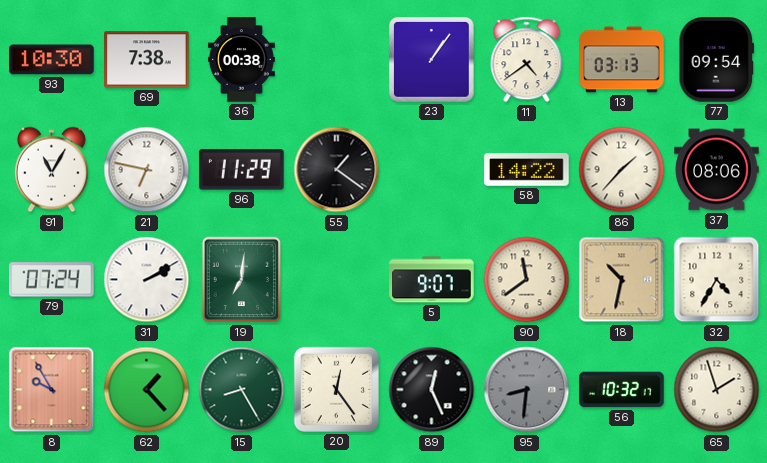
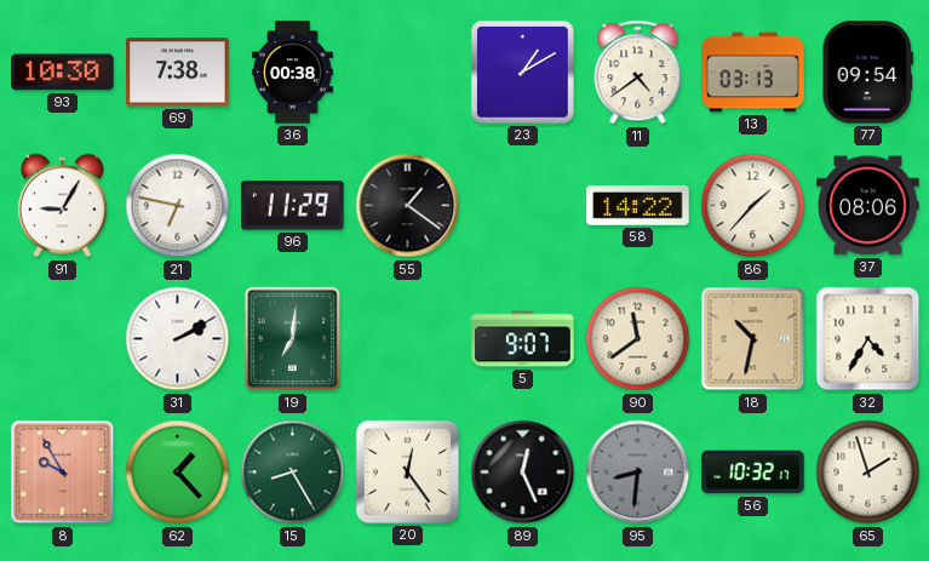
23: 1:06 -> 1:10 (523, 73)
91: 11:05 -> 9:05 (62, 206)
79: 07:24 -> none (52, 280)
